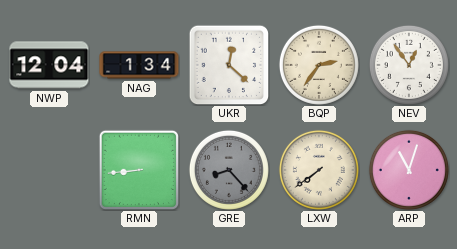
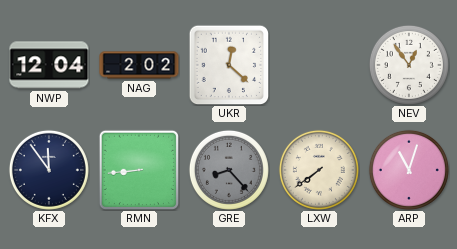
NAG: 1:34 -> 2:02 (139, 65)
BQP: 2:36 -> none (319, 65)
KFX: none -> 11:54 (49, 170)
